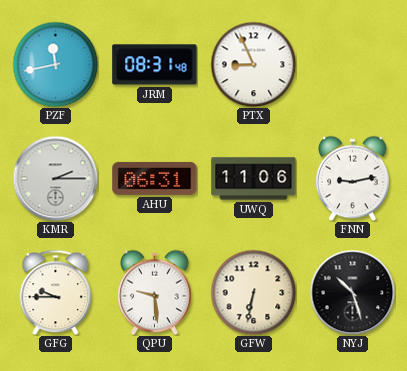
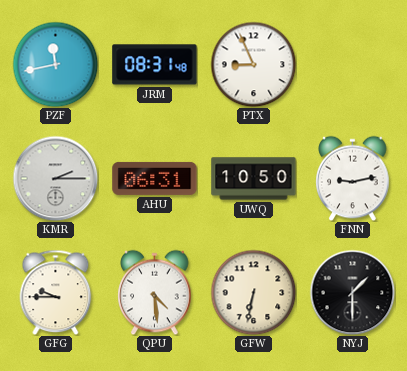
UWQ: 11:06 -> 10:50 (254, 179)
QPU: 9:29 -> 4:29 (155, 292)
NYJ: 10:27 -> 1:30 (352, 292)
